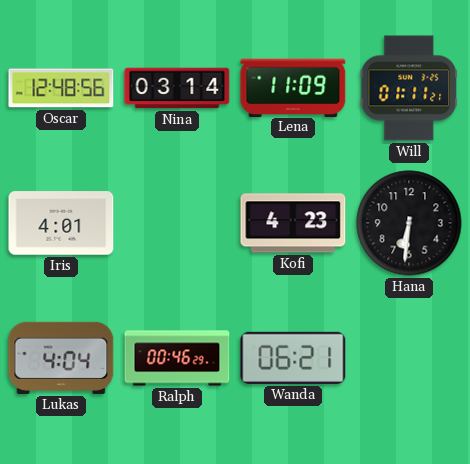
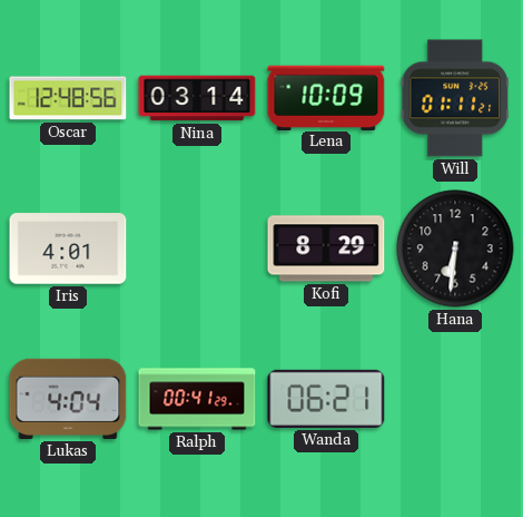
Lena: 11:09 -> 10:09 (326, 97)
Kofi: 4:23 -> 8:29 (326, 248)
Ralph: 00:46 -> 00:41 (197, 399)
